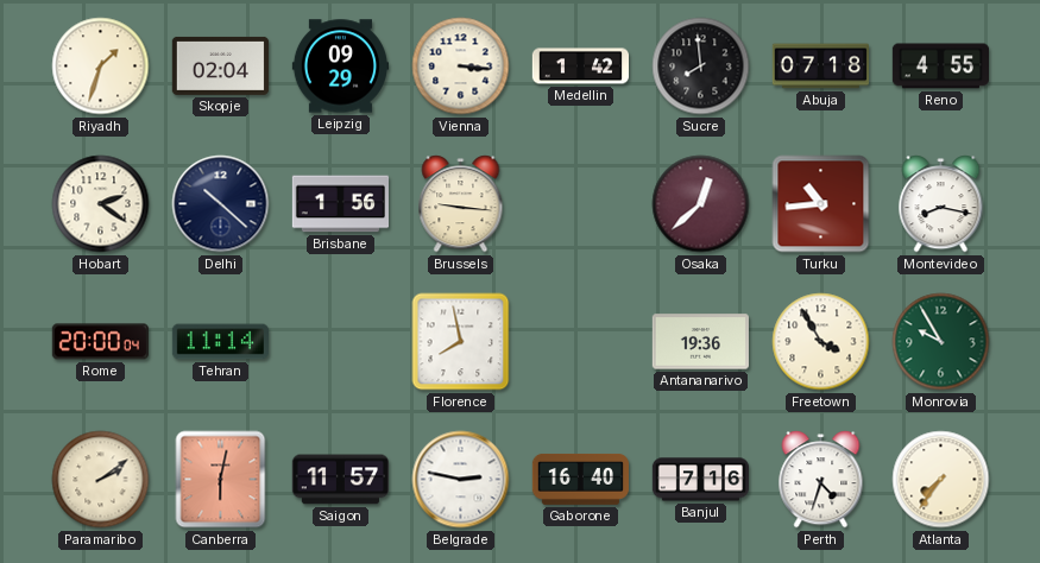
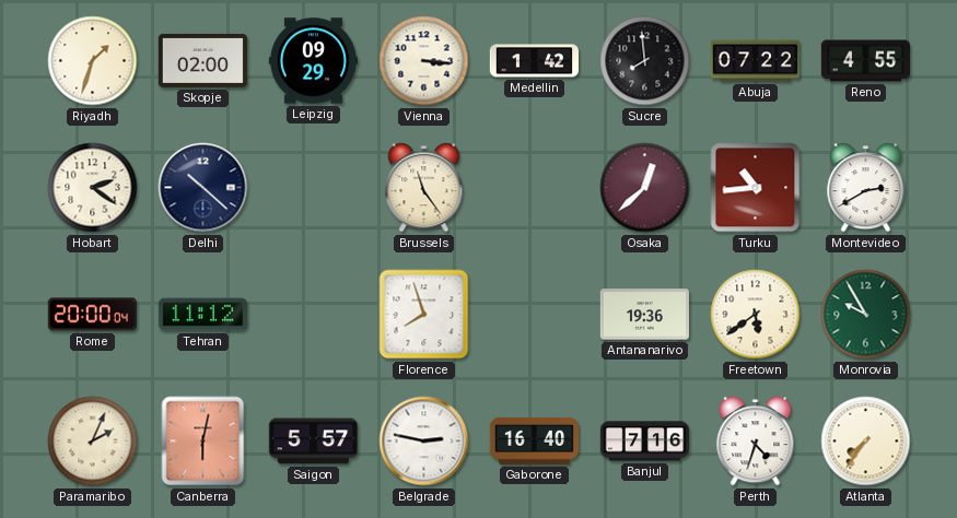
Skopje: 02:04 -> 02:00 (202, 60)
Abuja: 07:18 -> 07:22 (755, 61)
Brisbane: 1:56 -> none (340, 204)
Brussels: 9:16 -> 11:24 (424, 188)
Montevideo: 8:17 -> 2:40 (866, 188)
Tehran: 11:14 -> 11:12 (202, 315)
Florence: 7:58 -> 7:57 (424, 315)
Freetown: 3:55 -> 5:39 (756, 315)
Paramaribo: 2:09 -> 2:04 (93, 442)
Saigon: 11:57 -> 5:57 (313, 442)
